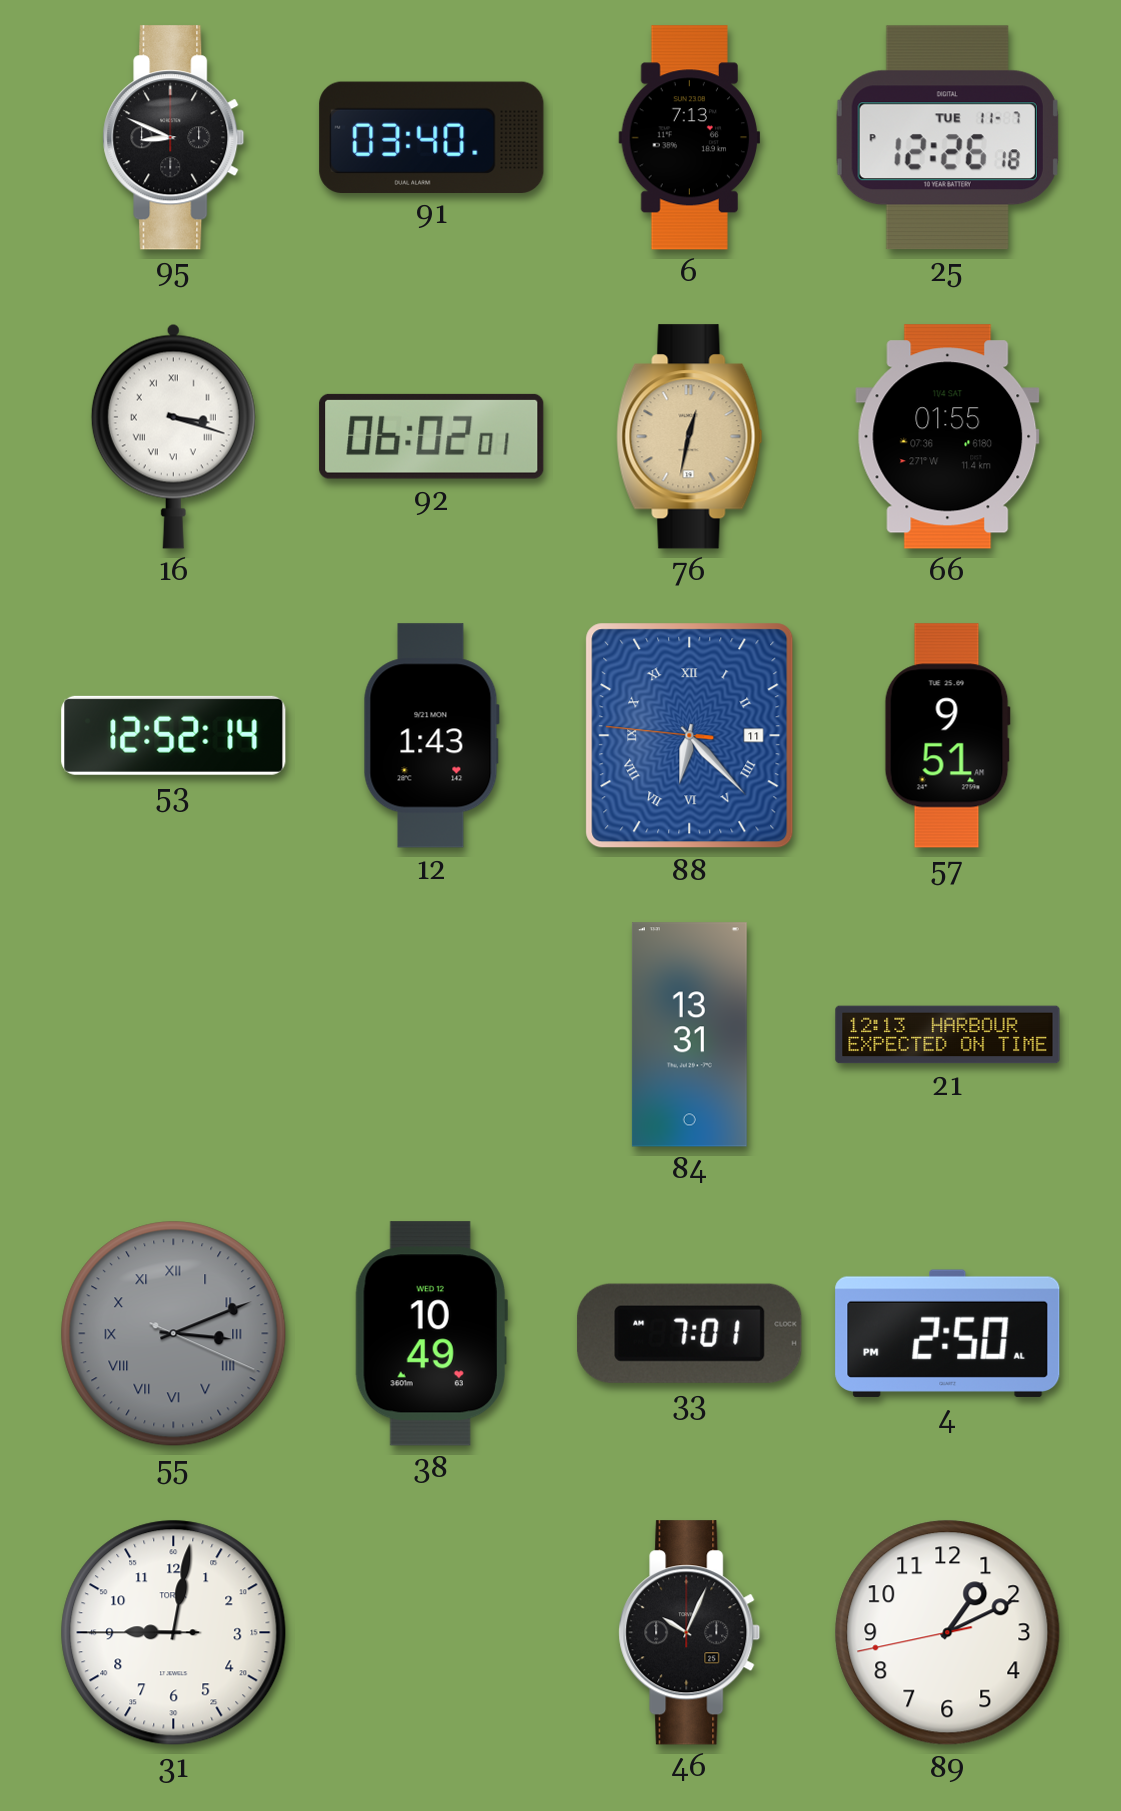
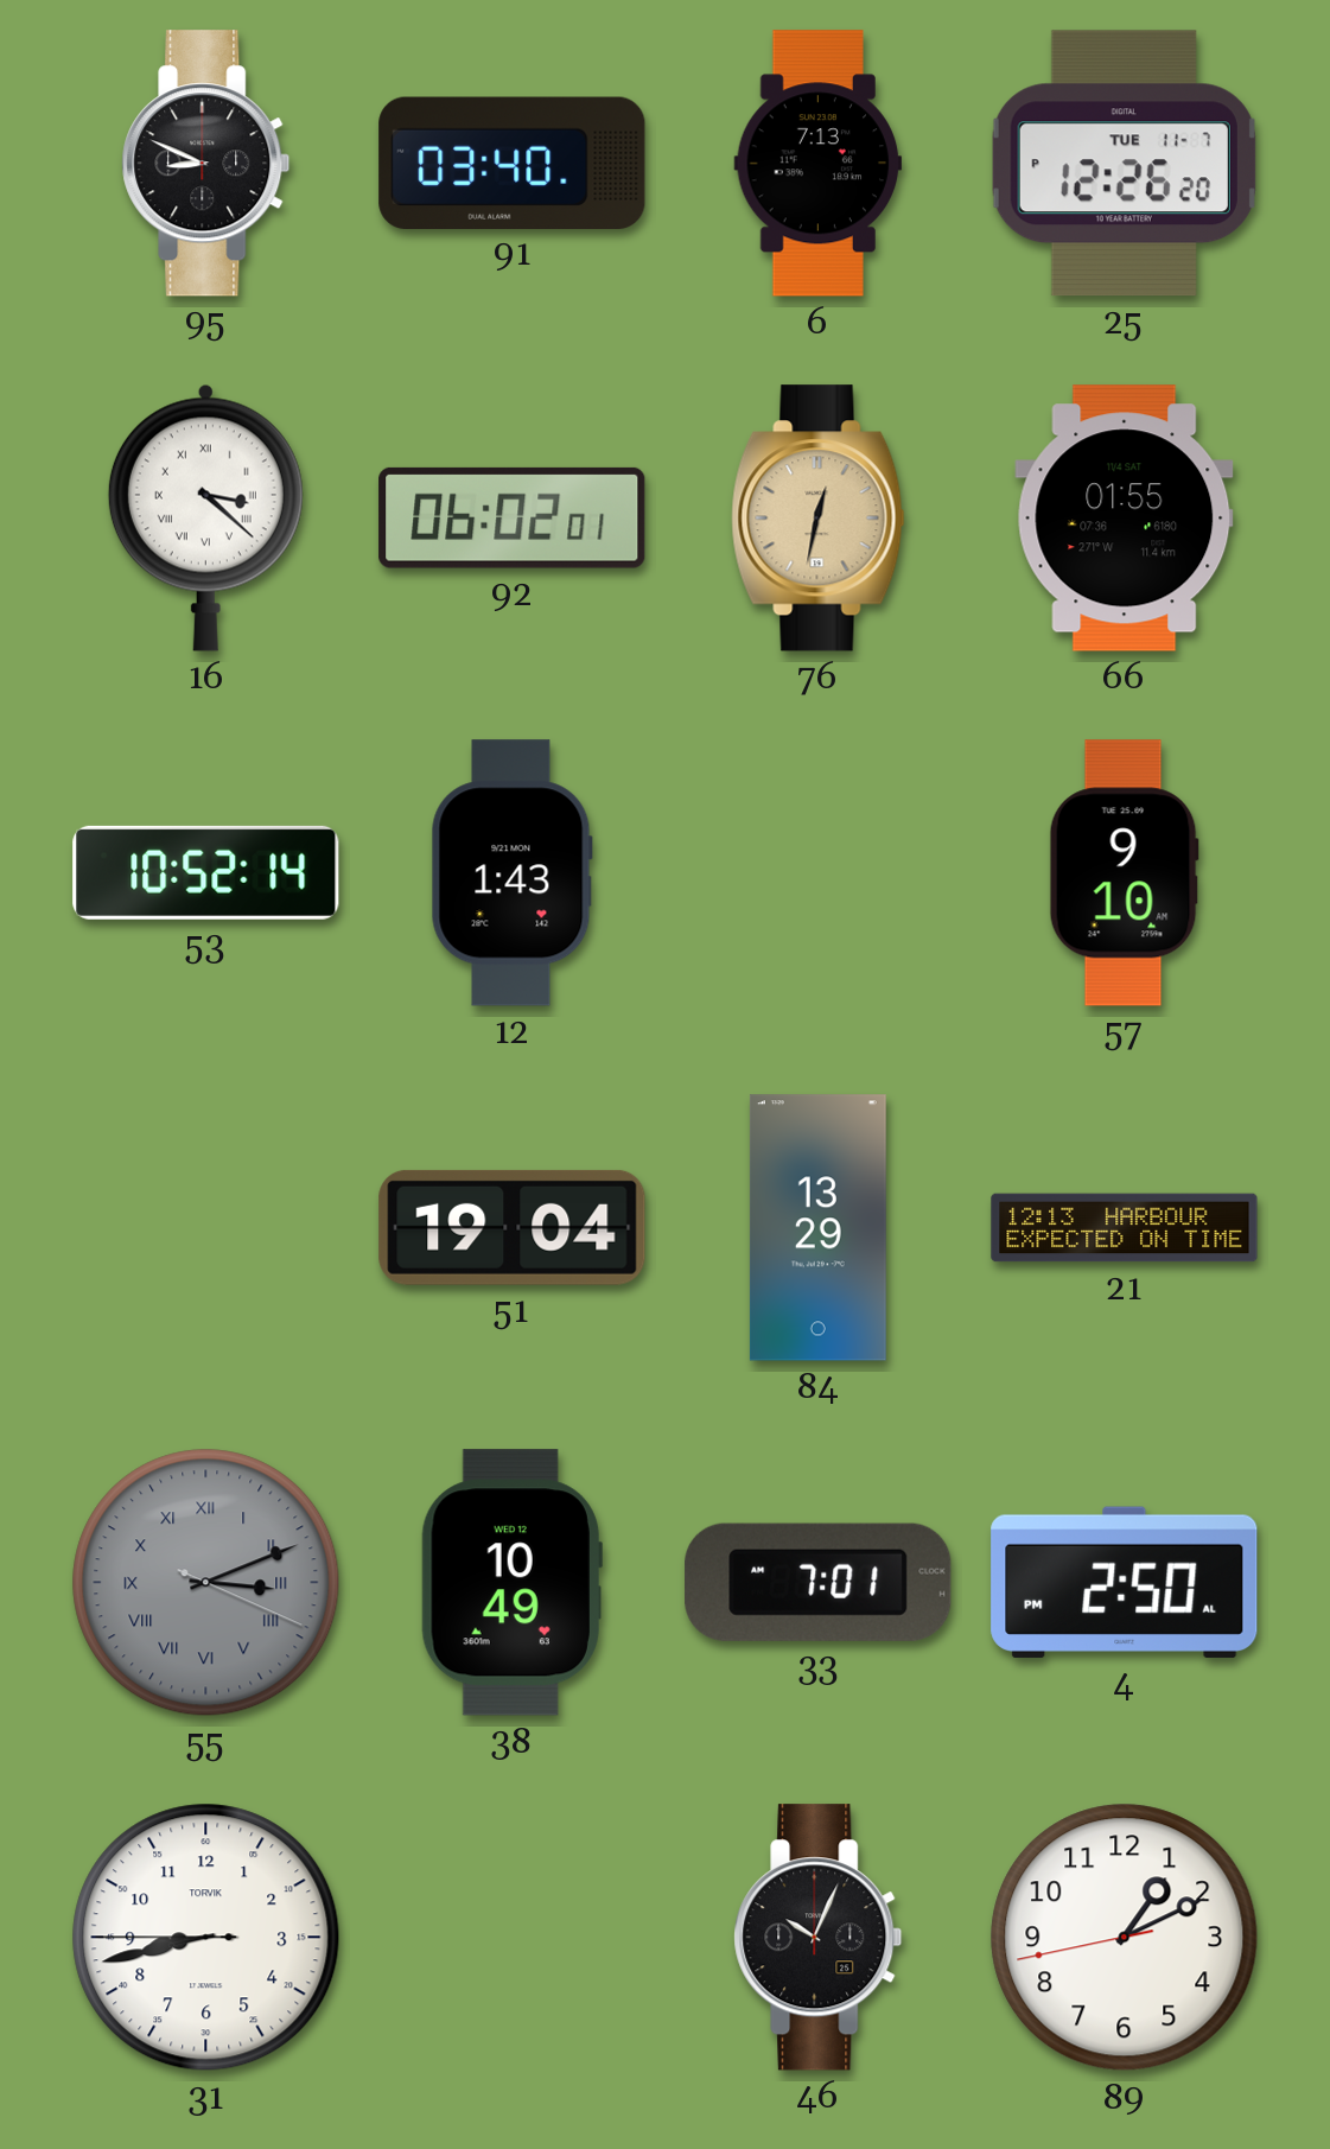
25: 12:26:18 PM -> 12:26:20 PM (1124, 164)
16: 3:18 -> 3:22 (205, 517)
53: 12:52 -> 10:52 (206, 872)
88: 6:22 -> none (690, 736)
57: 9:51 -> 9:10 (1124, 873)
51: none -> 19:04 (513, 1227)
84: 13:31 -> 13:29 (817, 1228)
31: 9:01 -> 8:42 (206, 1938)
